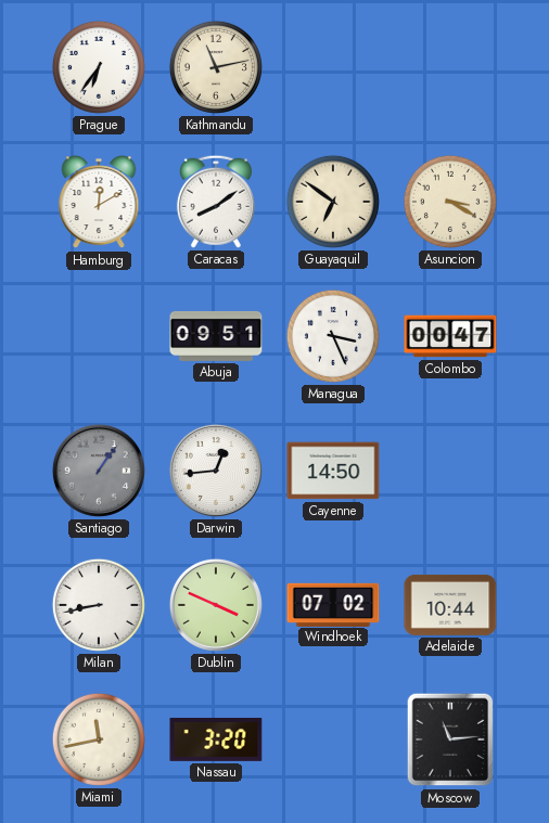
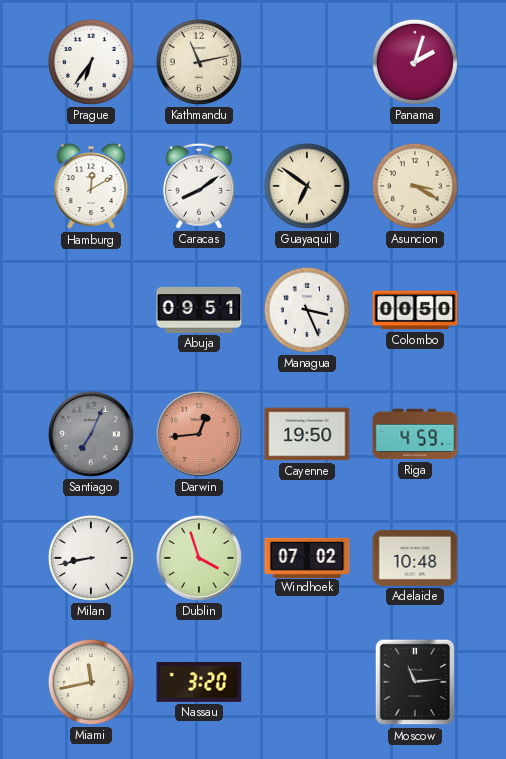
Panama: none -> 2:03 (415, 62)
Colombo: 00:47 -> 00:50 (415, 310)
Santiago: 1:06 -> 7:04 (91, 434)
Darwin dial: white -> salmon (199, 434)
Cayenne: 14:50 -> 19:50 (307, 434)
Riga: none -> 4:59 (415, 434)
Dublin: 3:49 -> 3:57 (199, 558)
Adelaide: 10:44 -> 10:48 (415, 558)
